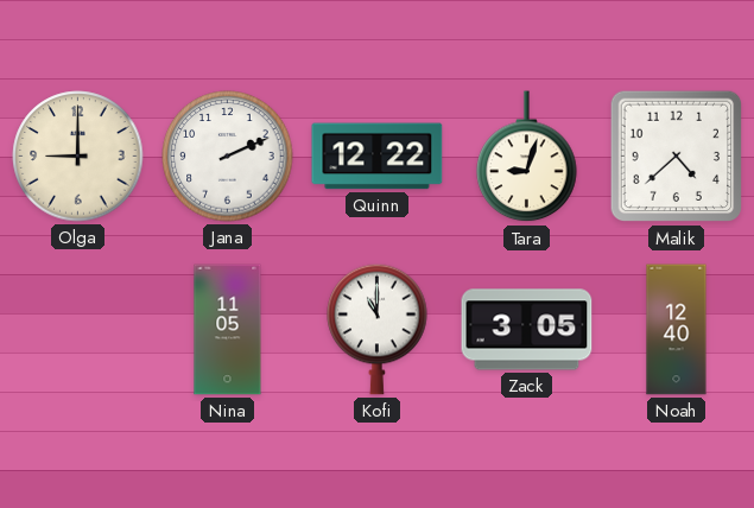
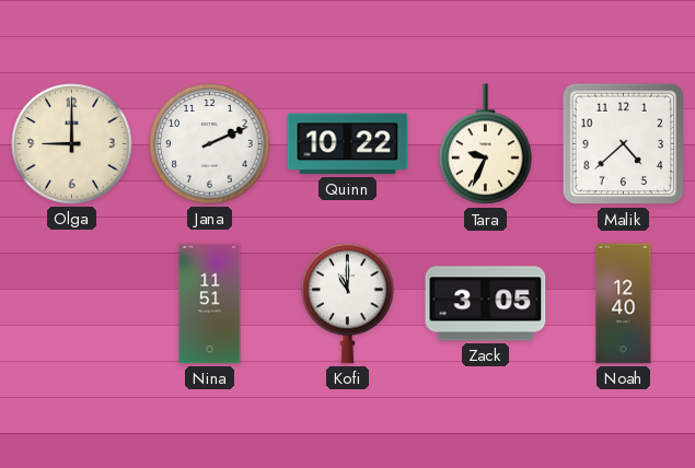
Quinn: 12:22 -> 10:22 (348, 144)
Tara: 9:03 -> 9:34 (486, 144)
Nina: 11:05 -> 11:51 (210, 304)
